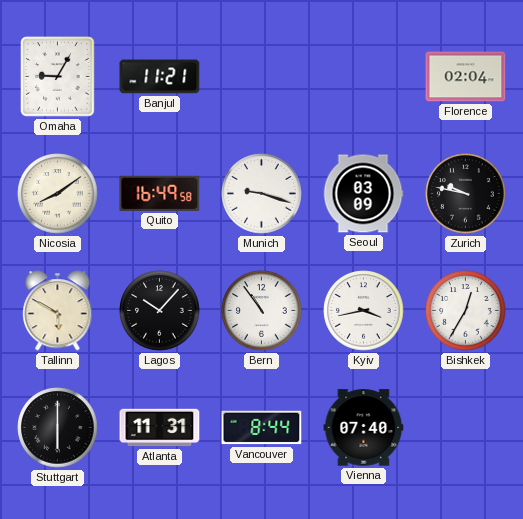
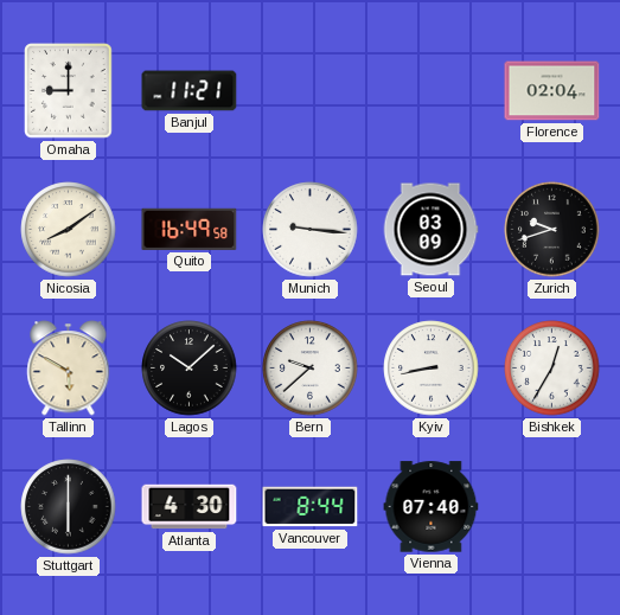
Omaha: 9:05 -> 9:00 (69, 91)
Munich: 9:18 -> 9:16 (311, 230)
Zurich: 9:47 -> 9:42 (552, 230)
Lagos: 10:07 -> 10:08 (190, 369)
Bern: 10:54 -> 9:38 (311, 369)
Kyiv: 3:43 -> 8:43 (432, 369)
Atlanta: 11:31 -> 4:30 (190, 507)
